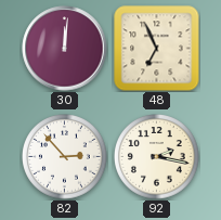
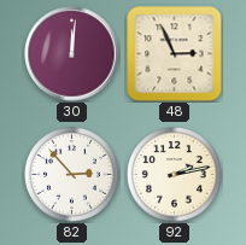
48: 6:56 -> 2:56 (175, 54)
92: 2:17 -> 2:13 (175, 175)
